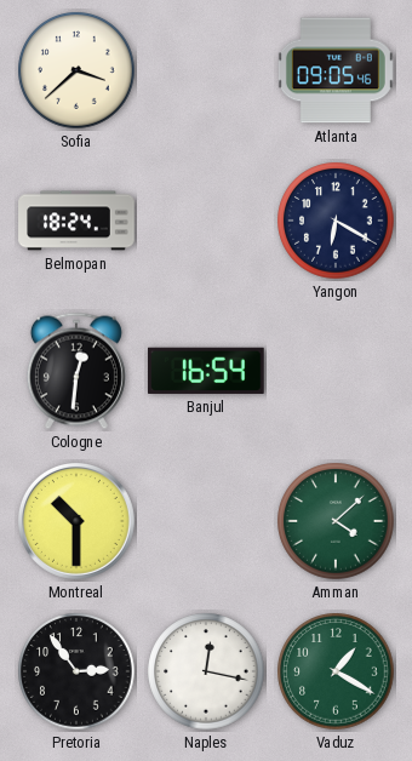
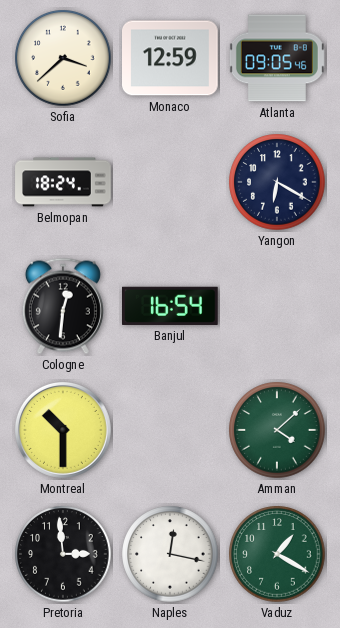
Monaco: none -> 12:59 (171, 58)
Pretoria: 2:54 -> 2:59 (63, 554)
